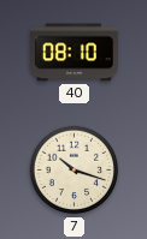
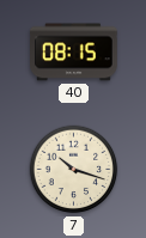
40: 08:10 -> 08:15 (74, 53)
